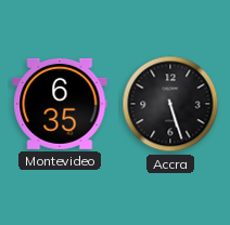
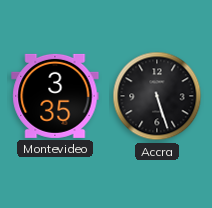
Montevideo: 6:35 -> 3:35 (55, 96)
